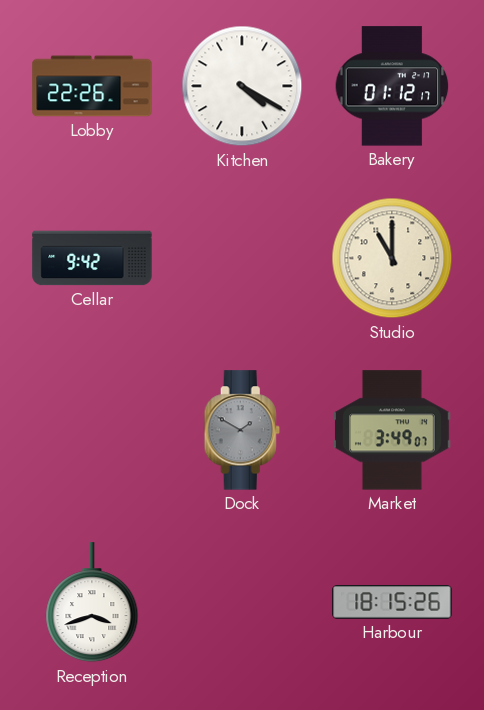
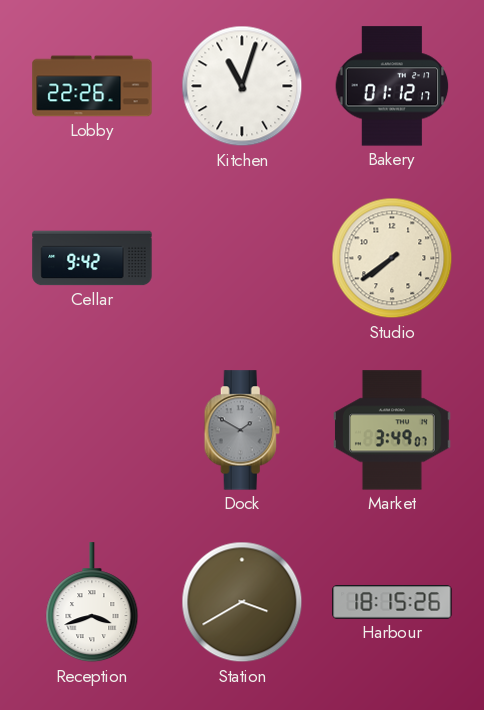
Kitchen: 4:20 -> 11:03 (242, 86)
Studio: 11:00 -> 7:39 (392, 258)
Station: none -> 3:40 (242, 602)
